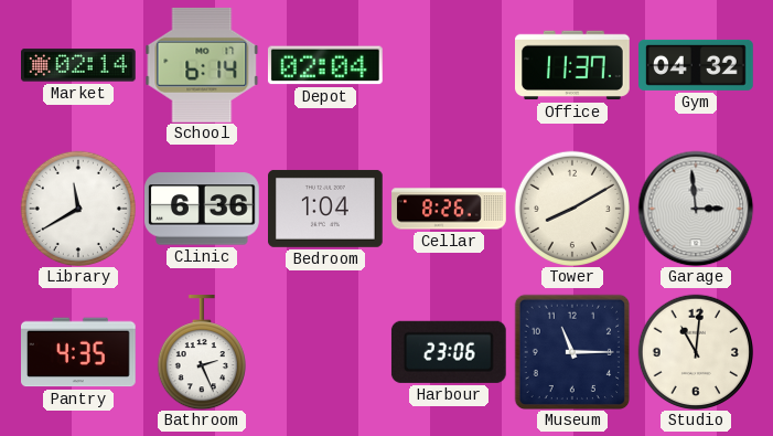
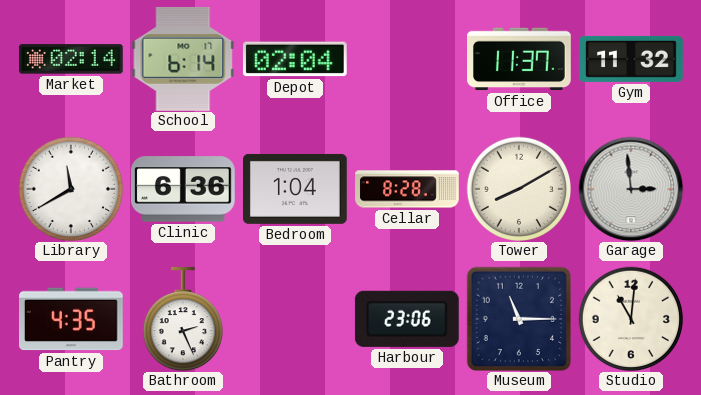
Gym: 04:32 -> 11:32 (631, 59)
Cellar: 8:26 -> 8:28 (407, 189)
